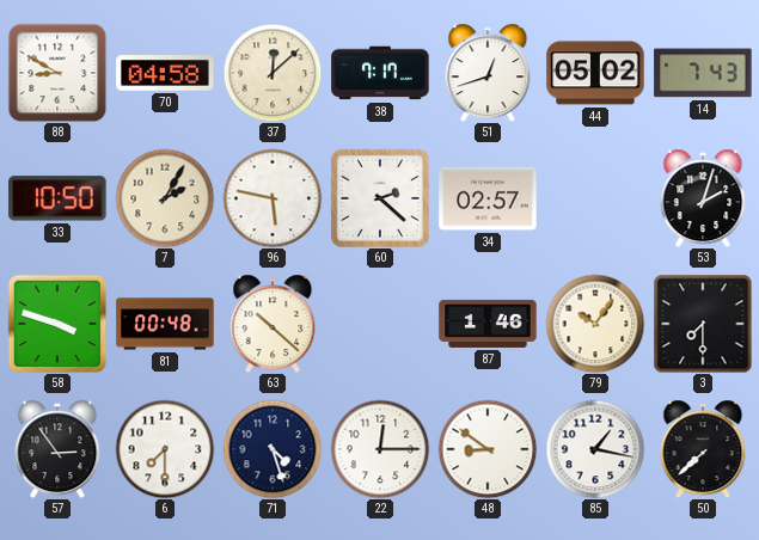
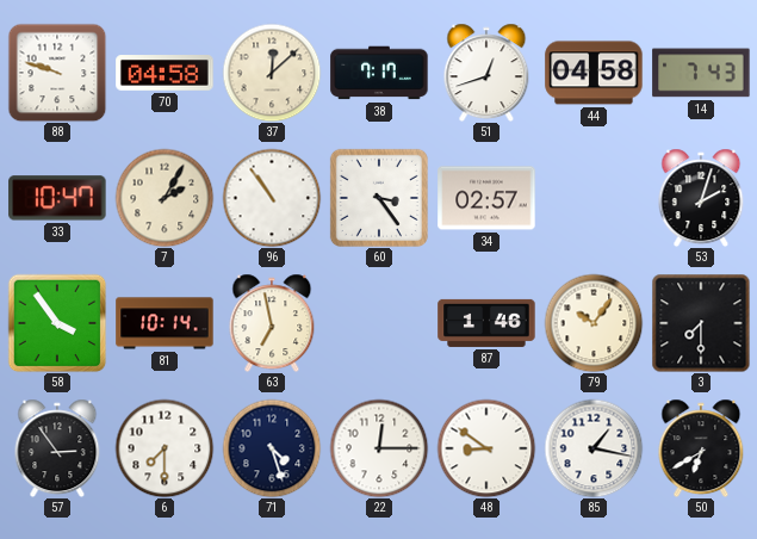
88: 8:50 -> 9:48 (57, 73)
44: 05:02 -> 04:58 (594, 73)
33: 10:50 -> 10:47 (57, 198)
96: 5:47 -> 10:54 (272, 198)
60: 2:22 -> 3:24 (379, 198)
58: 3:48 -> 3:54 (57, 323)
81: 00:48 -> 10:14 (165, 323)
63: 10:22 -> 6:58 (272, 323)
50: 7:38 -> 6:40 (701, 448)
